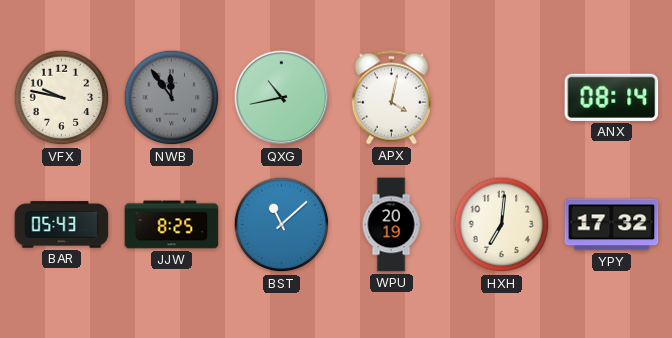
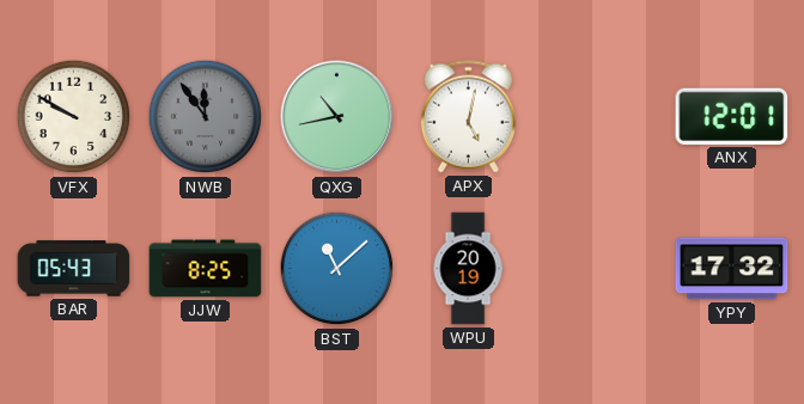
VFX: 9:47 -> 9:50 (74, 117)
APX: 4:02 -> 5:02 (468, 117)
ANX: 08:14 -> 12:01 (732, 116)
HXH: 7:01 -> none (502, 225)
